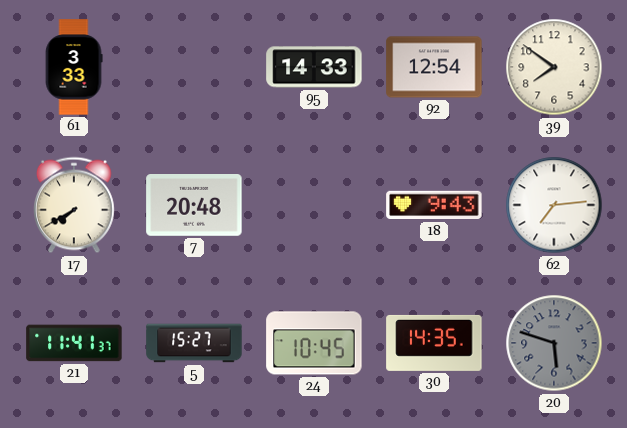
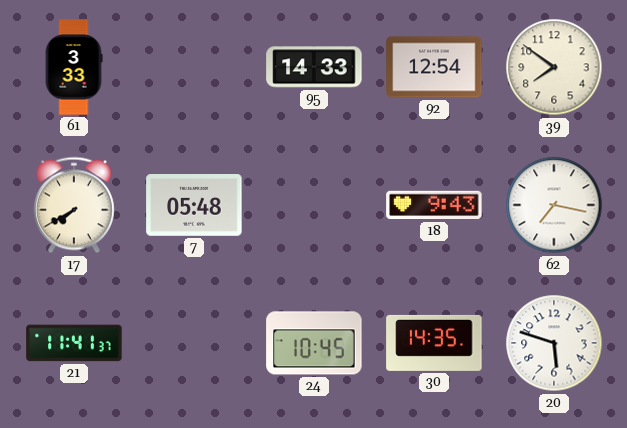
7: 20:48 -> 05:48 (194, 206)
62: 7:14 -> 7:17 (554, 205)
5: 15:27 -> none (194, 343)
20 dial: grey -> white (554, 343)
